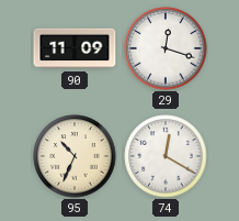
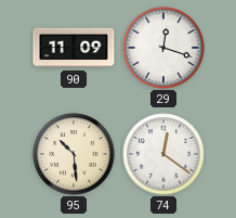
95: 10:34 -> 10:29 (74, 154)
74: 12:20 -> 12:21 (163, 154)
